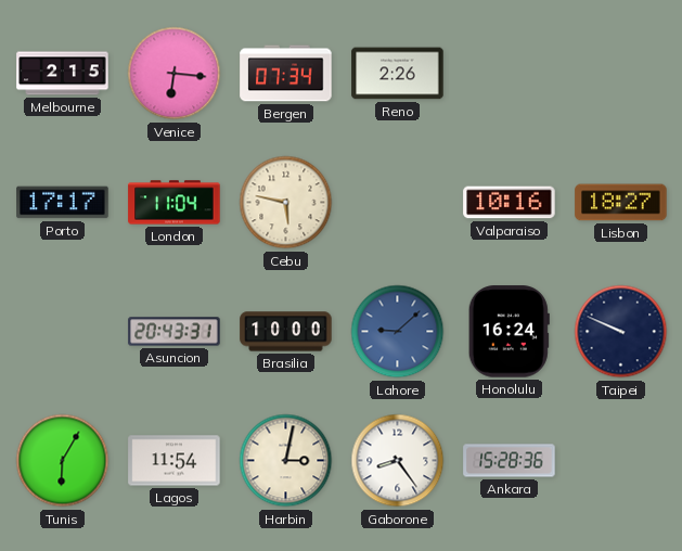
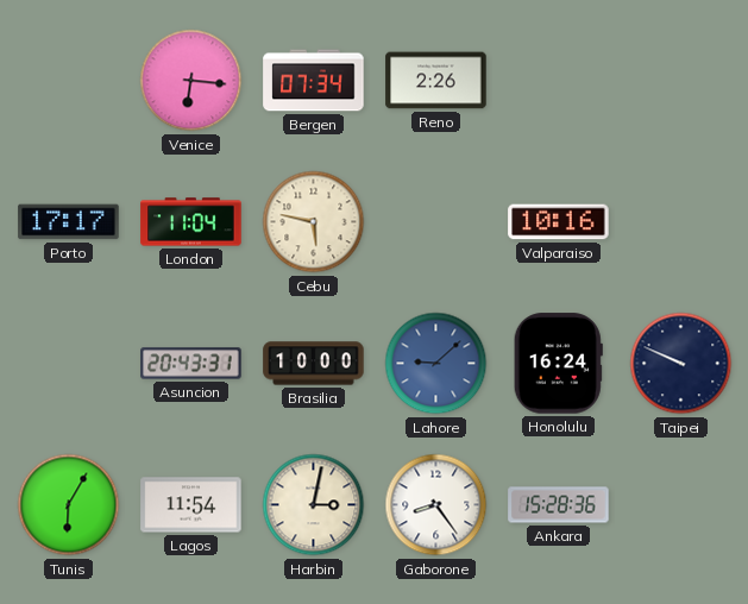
Melbourne: 2:15 -> none (63, 74)
Lisbon: 18:27 -> none (621, 203)
